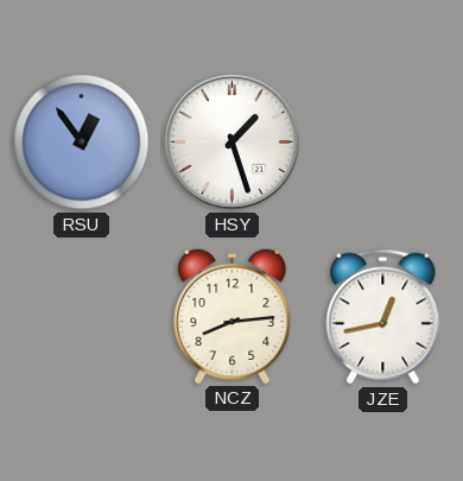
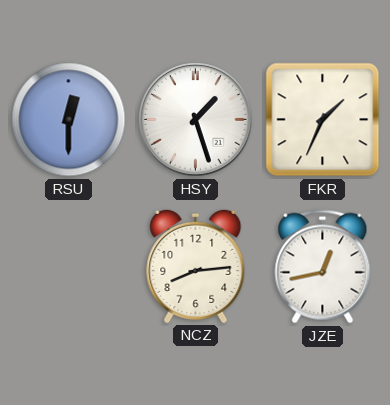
RSU: 12:54 -> 12:30 (69, 120)
FKR: none -> 1:34 (323, 120)
